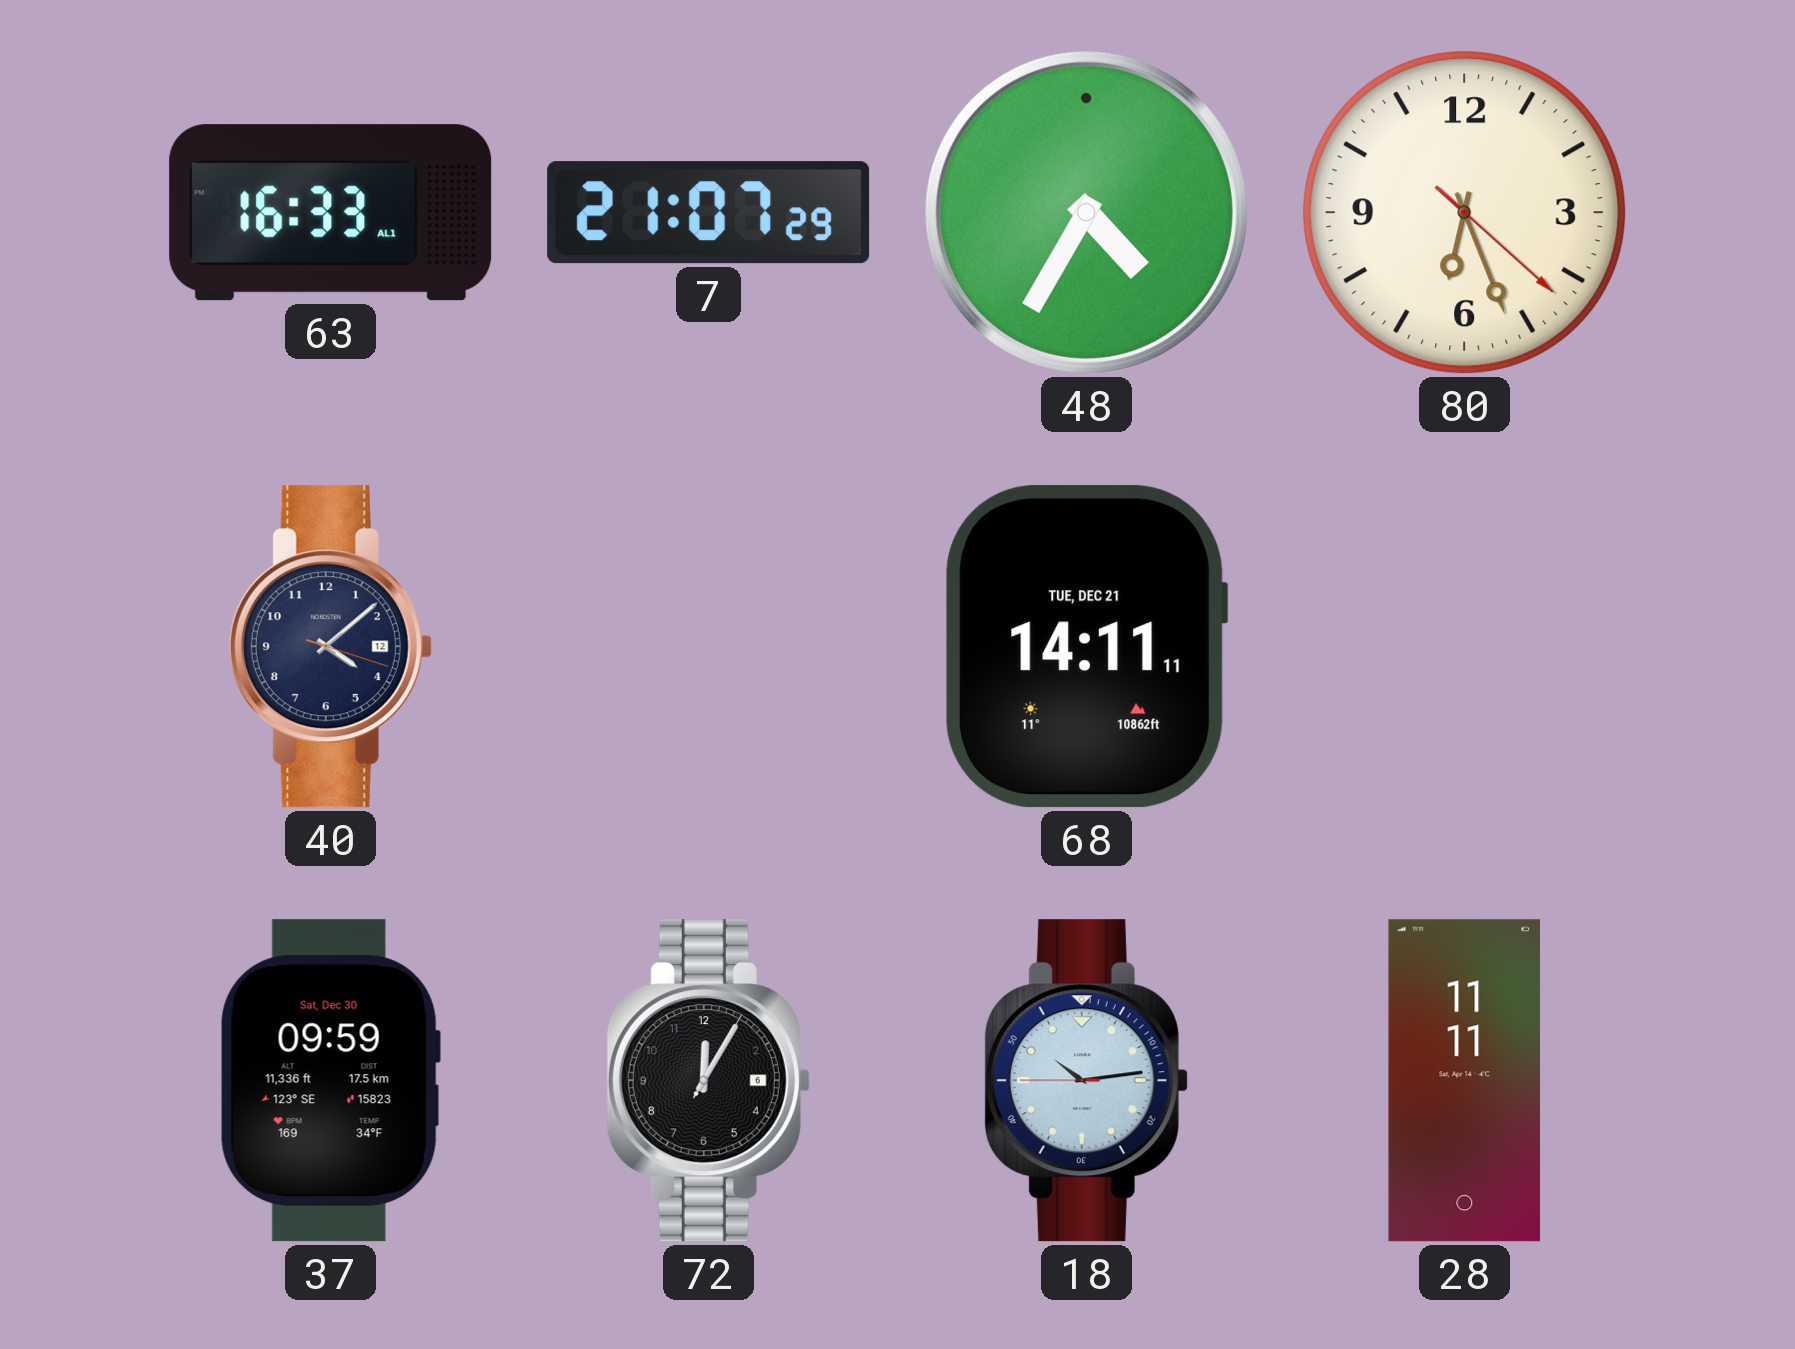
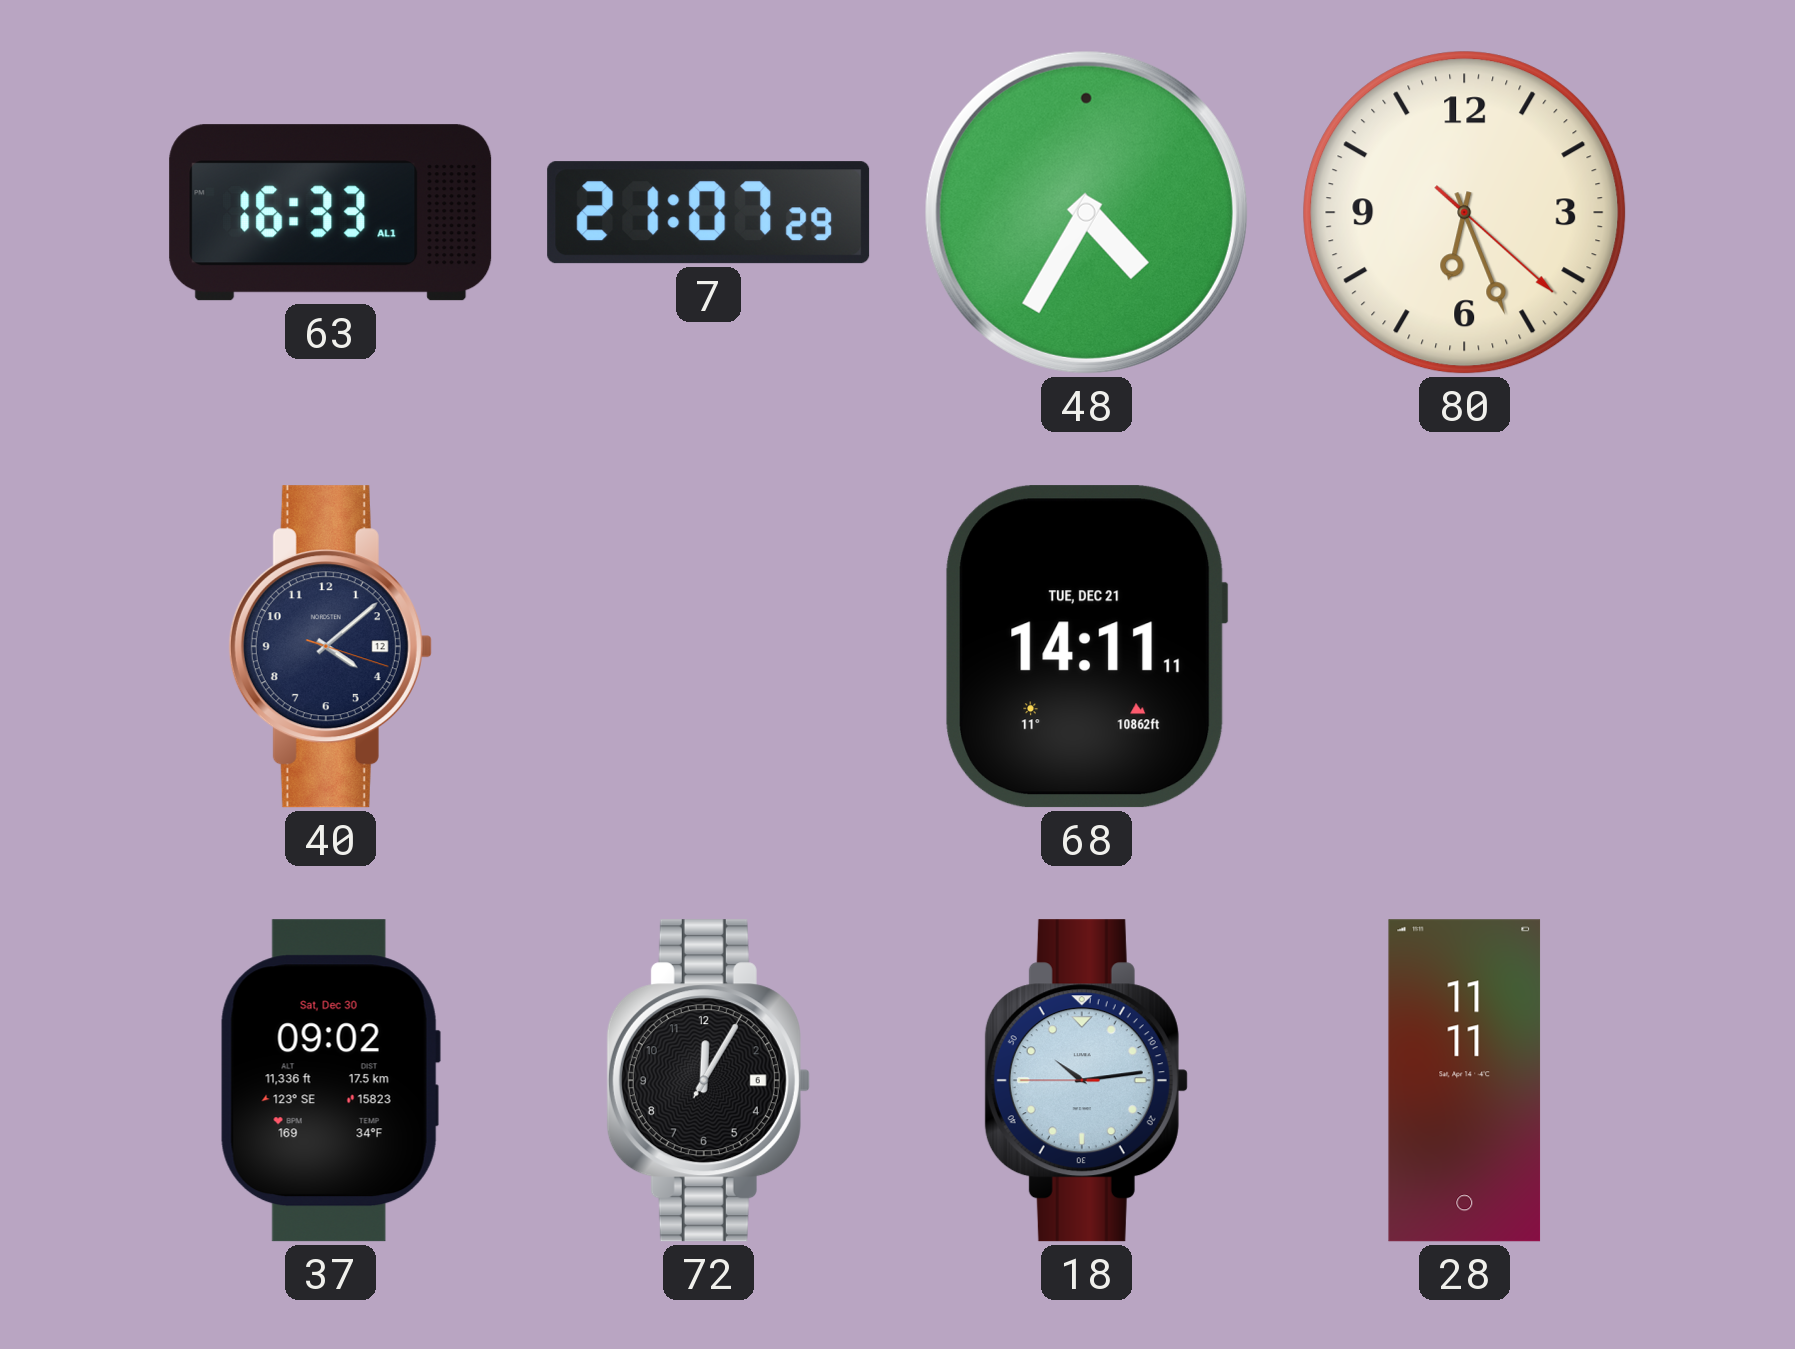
37: 09:59 -> 09:02 (330, 1081)
